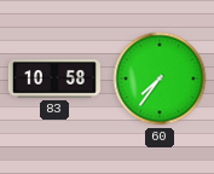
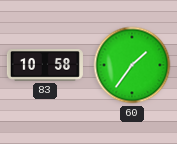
60: 7:36 -> 1:36 (132, 65)
